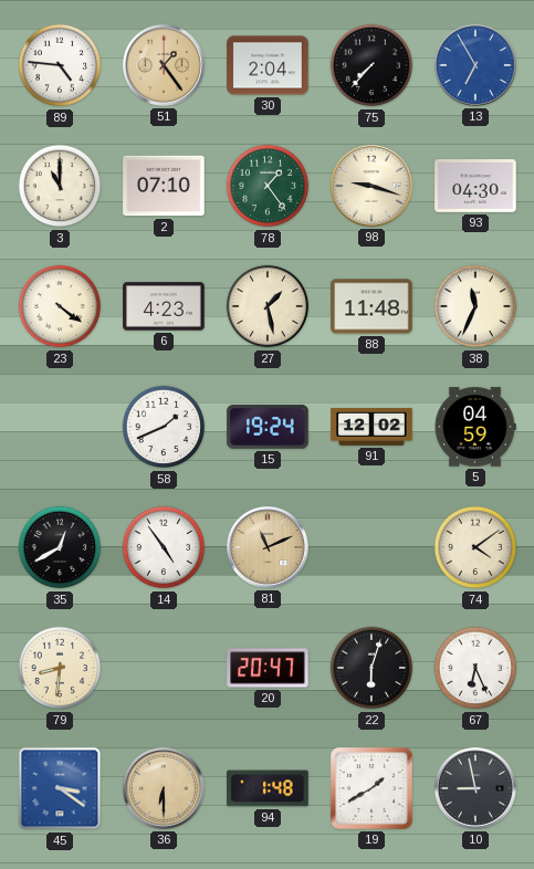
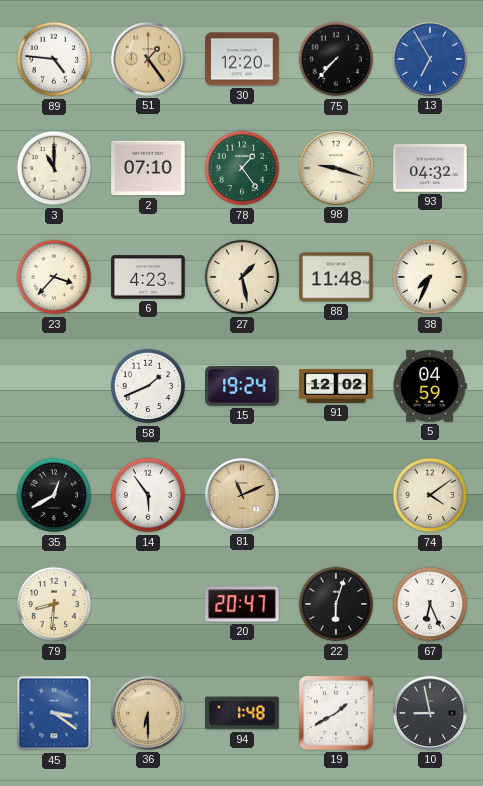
30: 2:04 -> 12:20 (242, 59)
93: 04:30 -> 04:32 (430, 169)
23: 4:21 -> 3:37 (54, 277)
38: 11:34 -> 7:34 (430, 277)
14: 4:54 -> 5:54 (148, 495)
